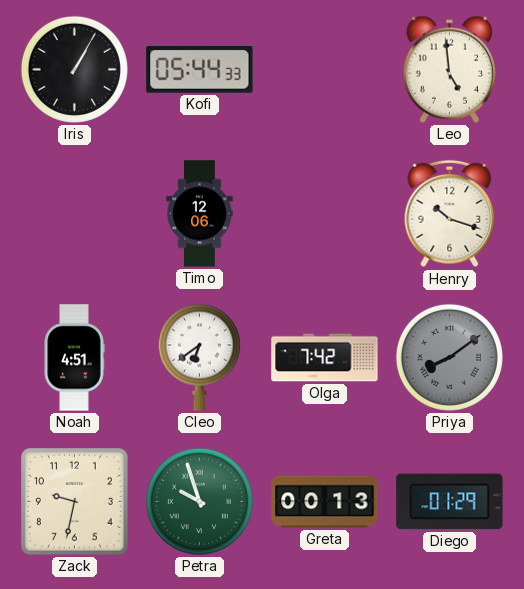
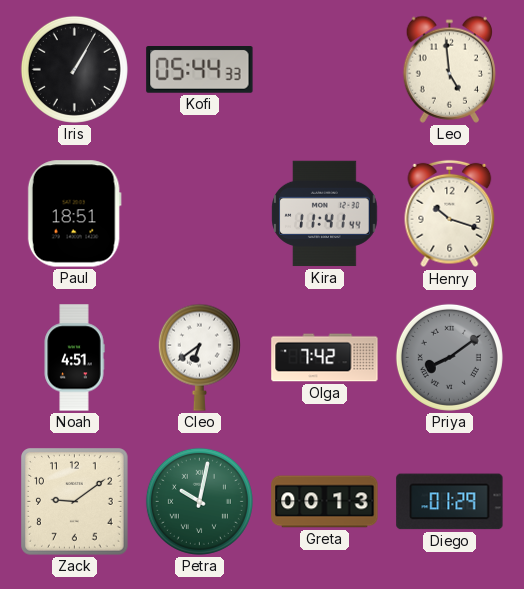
Paul: none -> 18:51 (74, 214)
Timo: 12:06 -> none (200, 214)
Kira: none -> 11:41 (325, 214)
Zack: 9:32 -> 9:09 (75, 502)
Petra: 9:57 -> 10:02 (199, 501)
